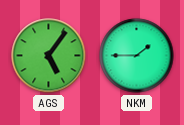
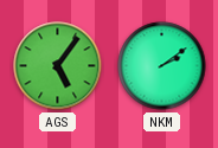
NKM: 1:45 -> 2:09 (162, 66)
